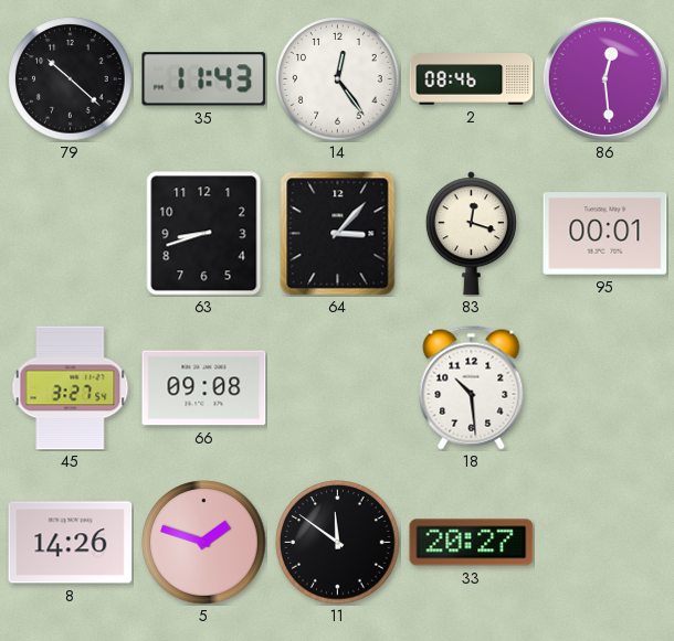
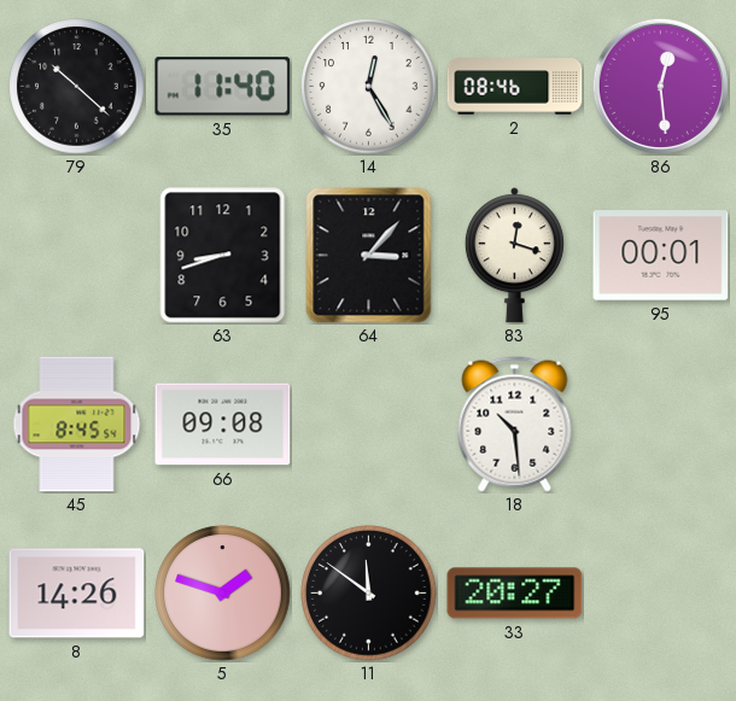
35: 11:43 -> 11:40 (223, 87)
14: 12:24 -> 12:25 (369, 87)
45: 3:27 -> 8:45 (77, 425)
